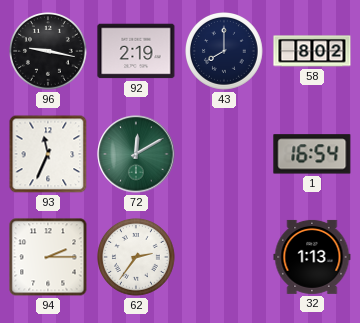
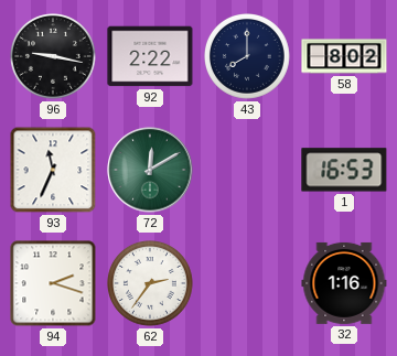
92: 2:19 -> 2:22 (150, 56)
1: 16:54 -> 16:53 (344, 170)
94: 2:15 -> 2:18 (53, 283)
32: 1:13 -> 1:16 (344, 283)
